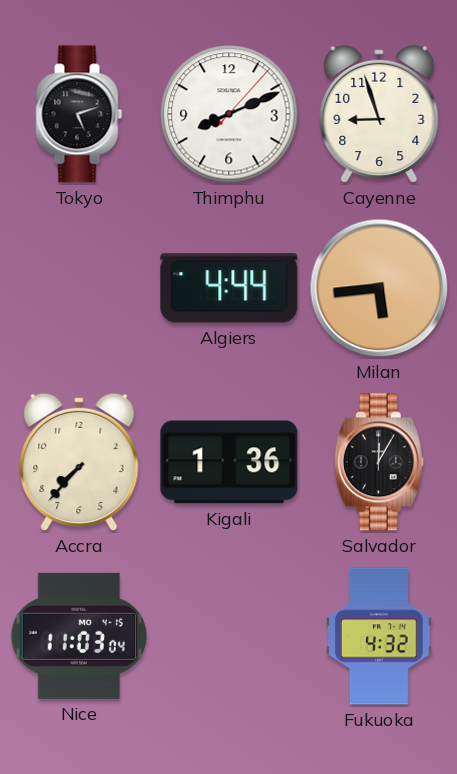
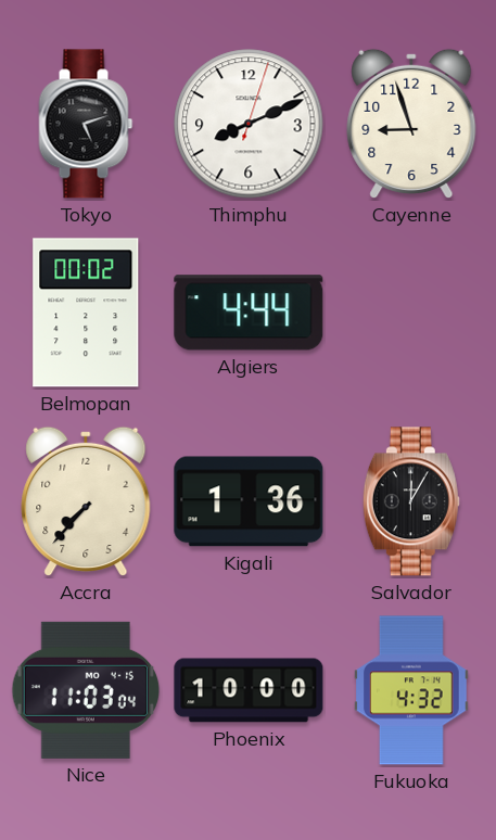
Thimphu: 8:11:07 -> 8:11:03 (249, 124)
Belmopan: none -> 00:02 (86, 313)
Milan: 5:44 -> none (379, 288)
Phoenix: none -> 10:00 (249, 690)
